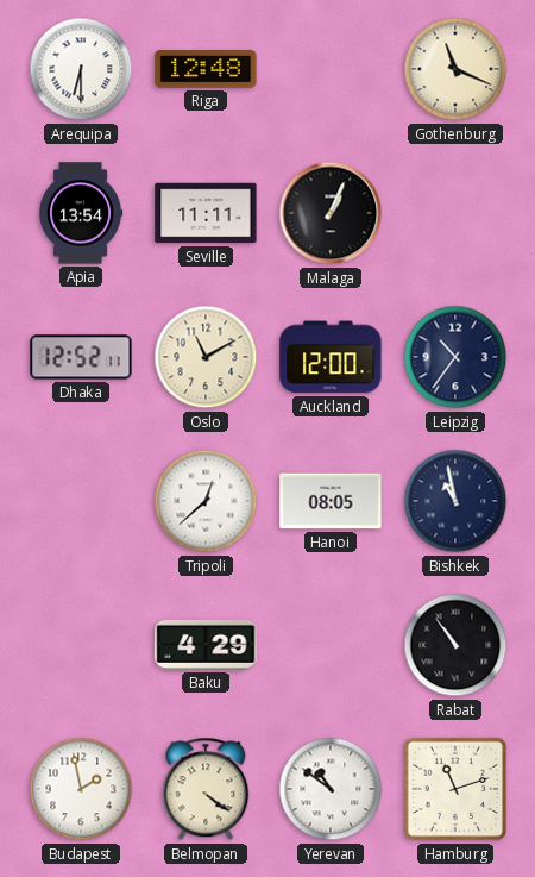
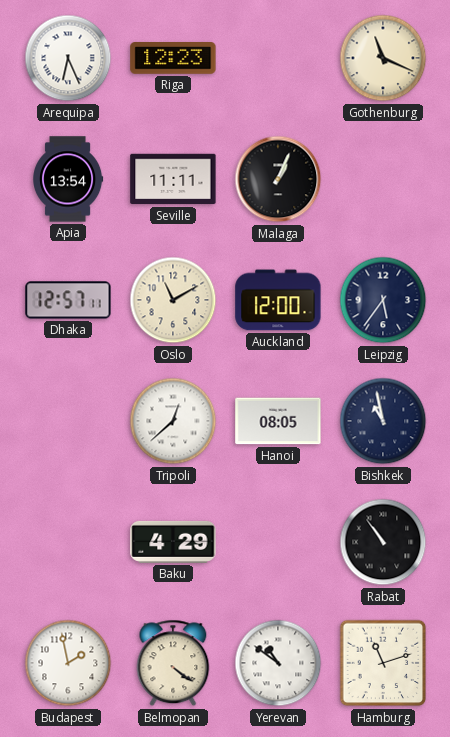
Arequipa: 6:30 -> 6:26 (68, 58)
Riga: 12:48 -> 12:23 (173, 58)
Dhaka: 12:52 -> 12:57 (68, 300)
Leipzig: 10:36 -> 5:36 (383, 300)
